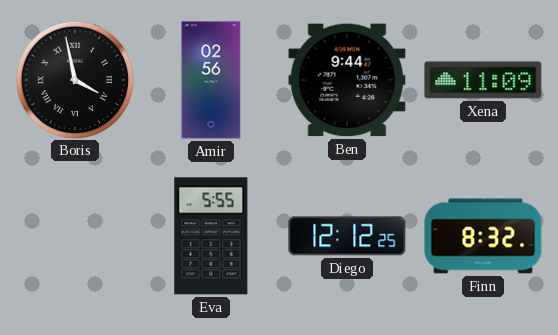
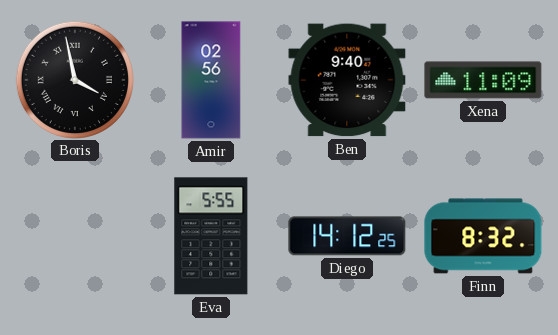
Ben: 9:44 -> 9:40 (347, 80)
Diego: 12:12 -> 14:12 (347, 236)
